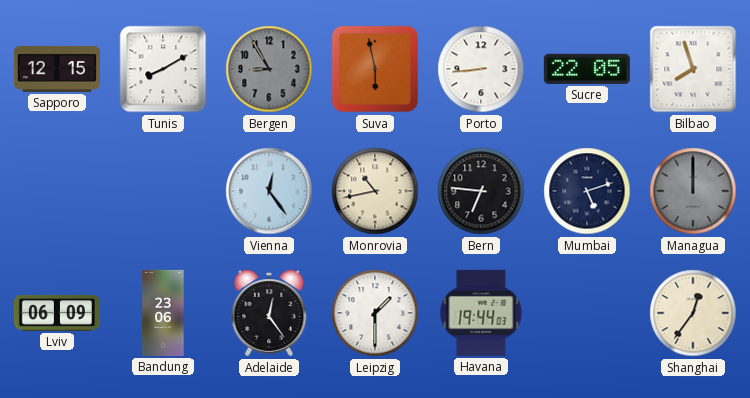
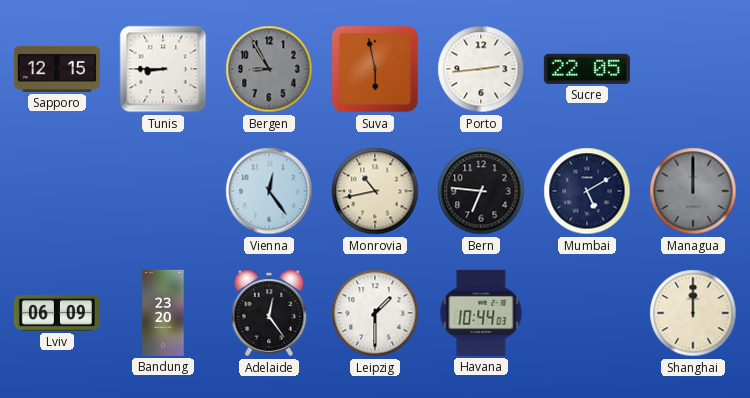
Tunis: 8:10 -> 8:45 (163, 69)
Porto: 8:44 -> 2:44 (481, 69)
Bilbao: 7:57 -> none (693, 69)
Mumbai: 5:12 -> 5:10 (587, 191)
Bandung: 23:06 -> 23:20 (163, 313)
Havana: 19:44 -> 10:44 (481, 313)
Shanghai: 12:36 -> 12:00 (693, 313)
